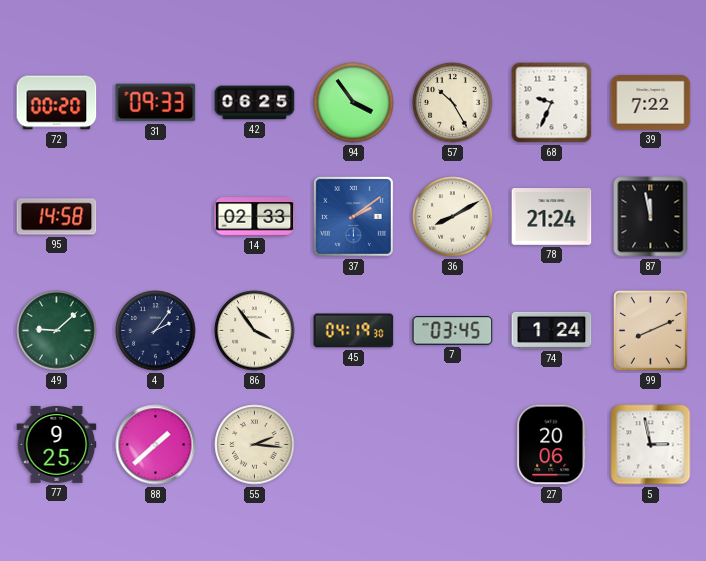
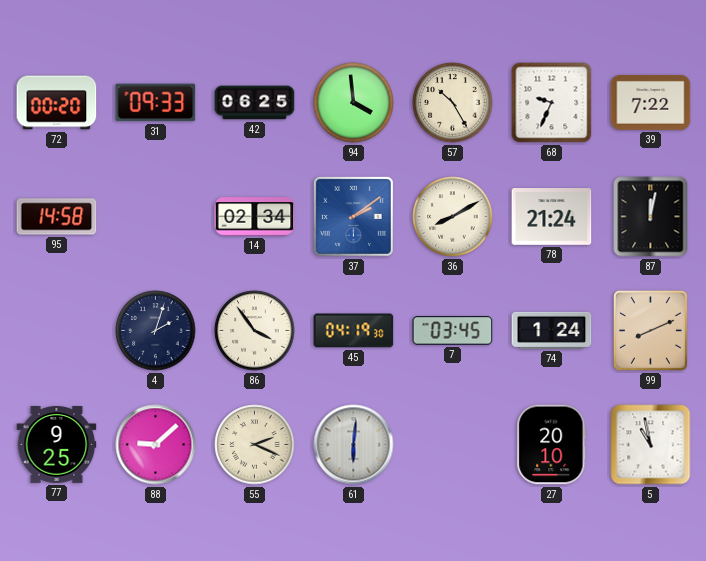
94: 3:54 -> 3:59 (354, 103)
14: 02:33 -> 02:34 (255, 217)
87: 11:58 -> 12:02 (651, 217)
49: 9:08 -> none (57, 331)
4: 2:06 -> 2:03 (156, 331)
88: 1:38 -> 9:08 (156, 445)
55: 2:16 -> 2:19 (255, 445)
61: none -> 6:01 (354, 445)
27: 20:06 -> 20:10 (552, 445)
5: 2:58 -> 10:58 (651, 445)
